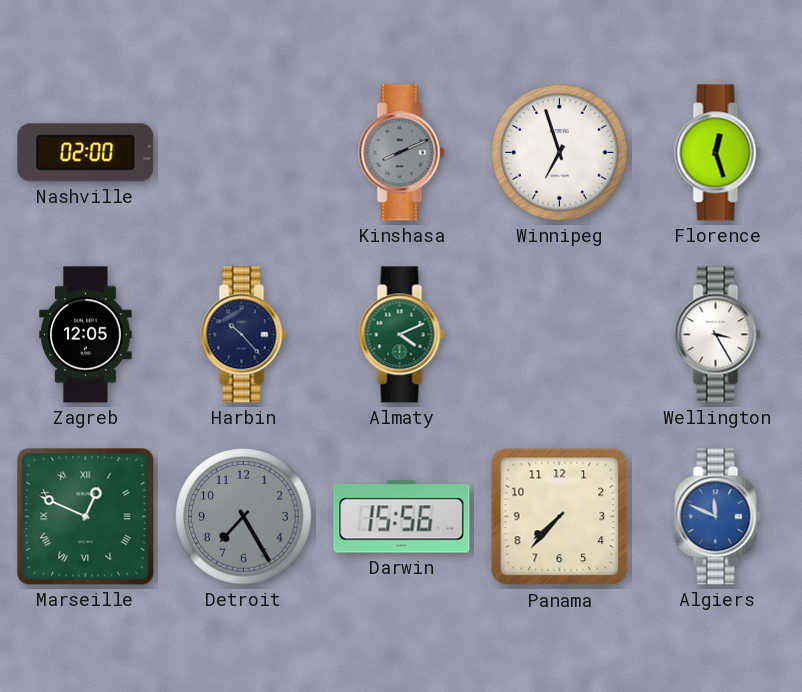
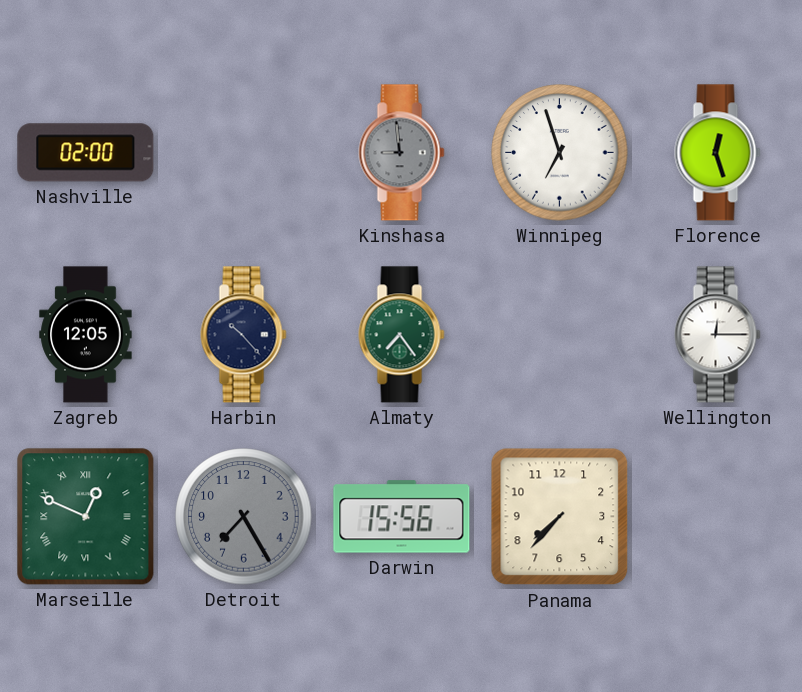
Kinshasa: 8:11 -> 8:59 (402, 153)
Almaty: 4:11 -> 7:24 (402, 335)
Wellington: 3:25 -> 12:15 (718, 335)
Algiers: 11:49 -> none (718, 517)
